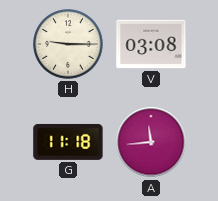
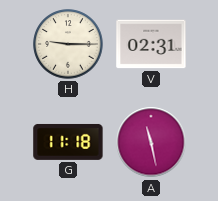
V: 03:08 -> 02:31 (151, 44)
A: 11:44 -> 11:28 (151, 142)
